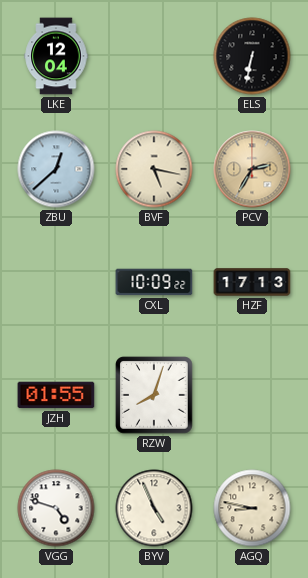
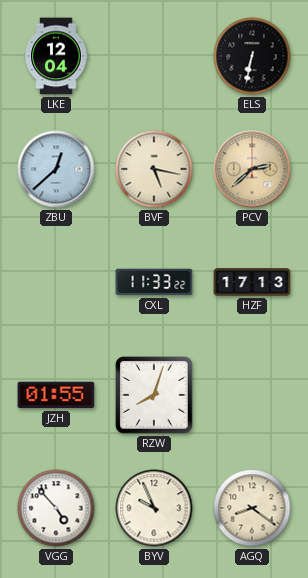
PCV: 2:35 -> 2:38 (252, 169)
CXL: 10:09 -> 11:33 (154, 282)
VGG: 4:48 -> 4:53 (56, 508)
BYV: 4:56 -> 9:56 (154, 508)
AGQ: 8:47 -> 8:21 (252, 508)
